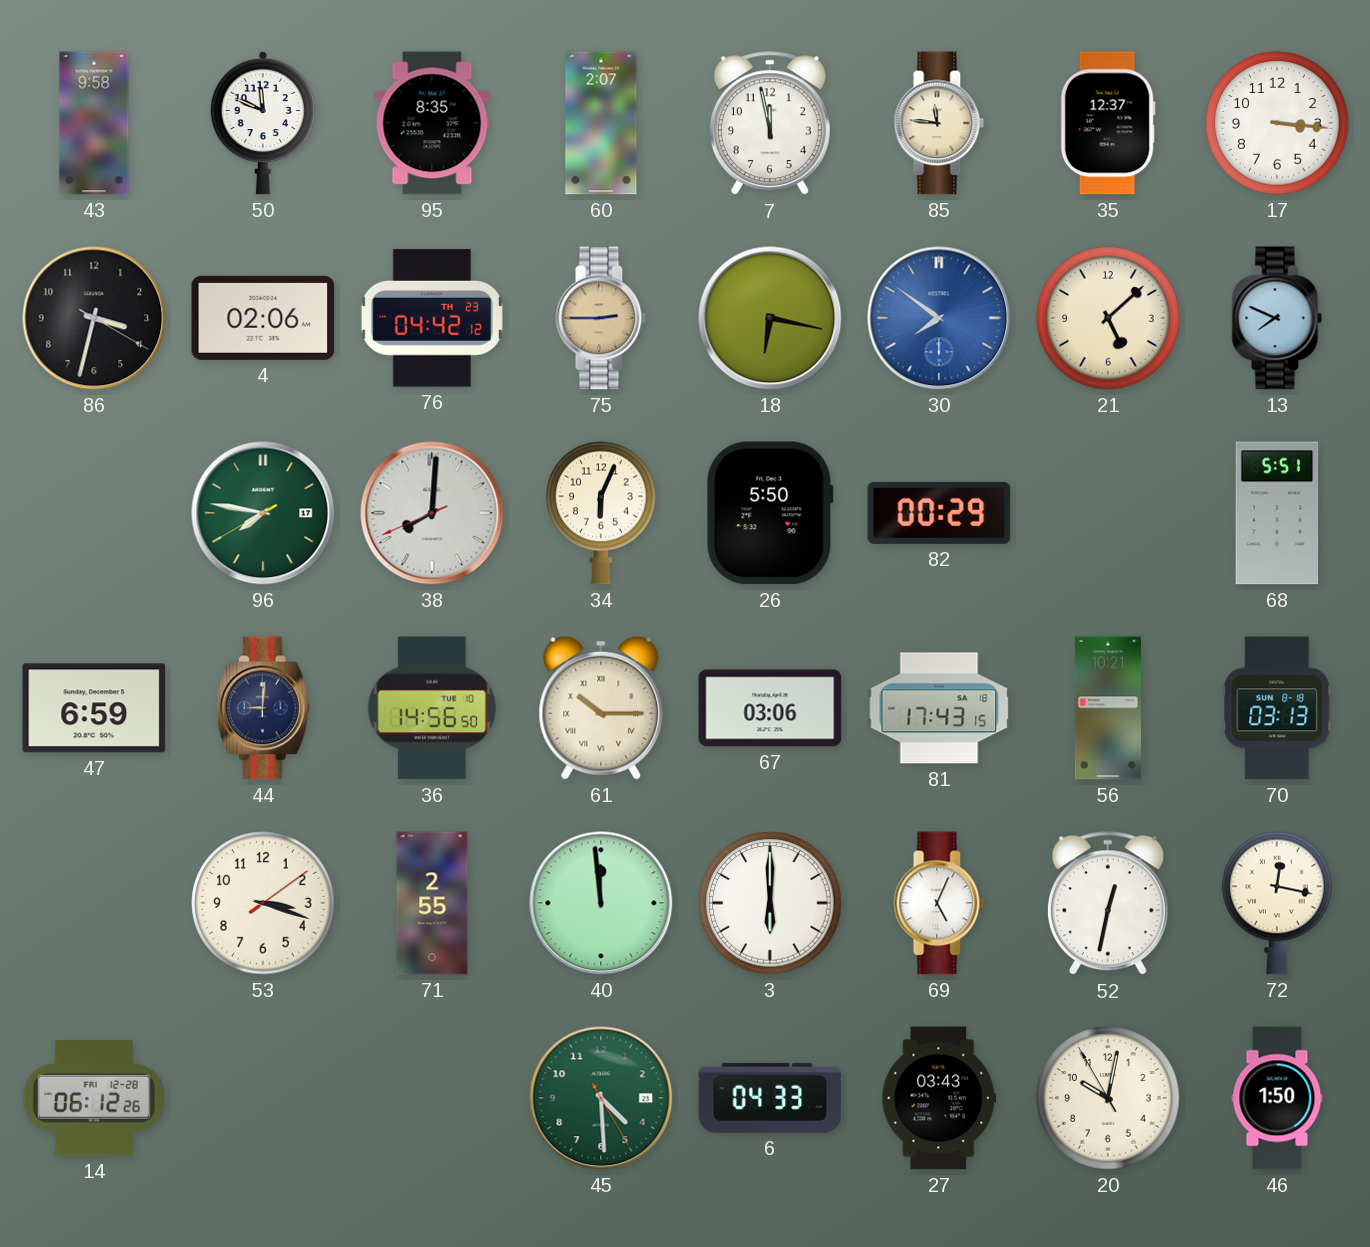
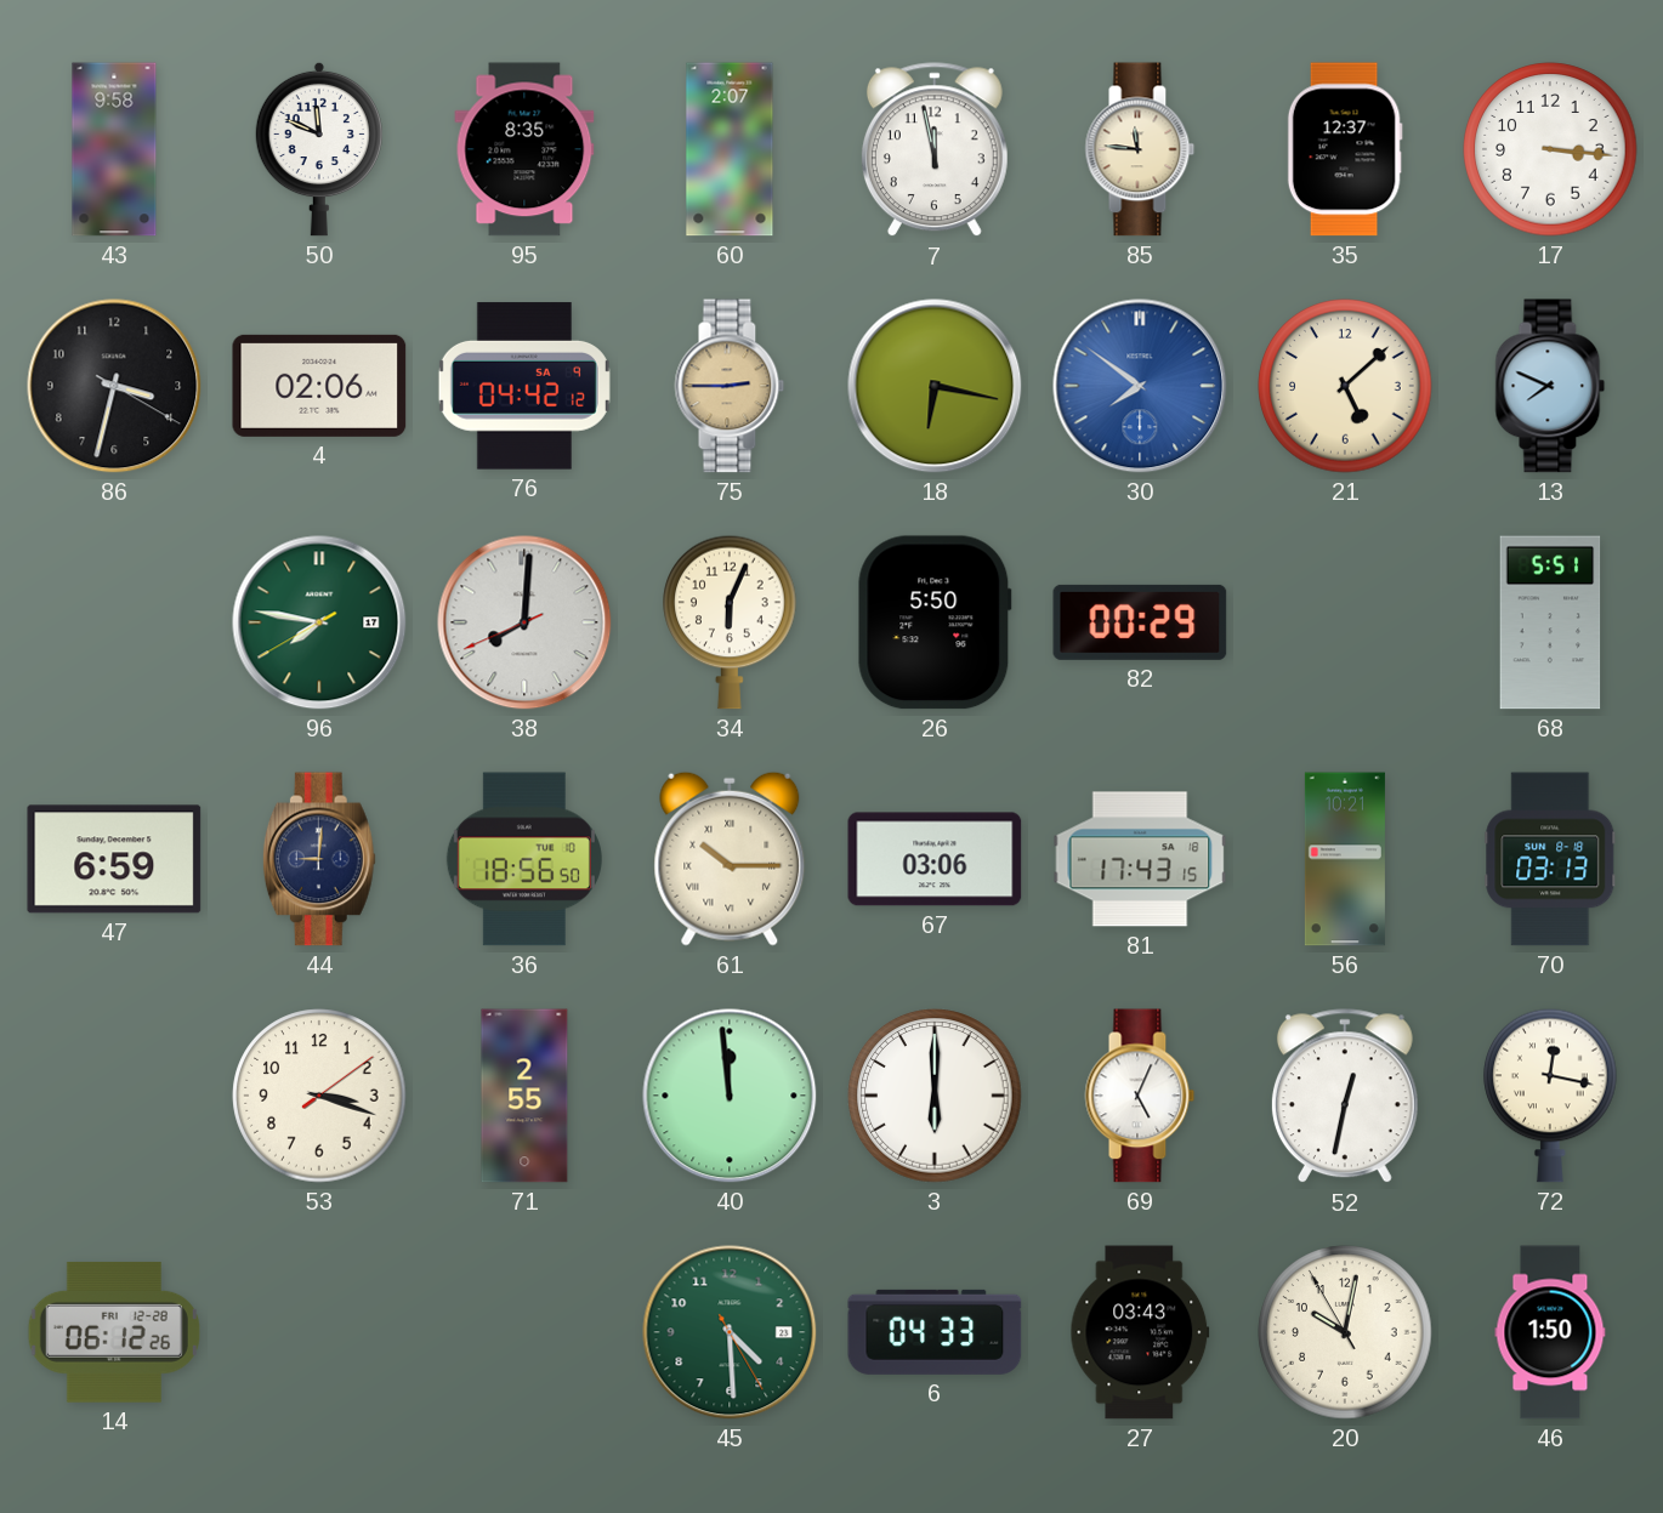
76 date: TH 23 -> SA 9 (524, 386)
36: 14:56 -> 18:56 (524, 859)
